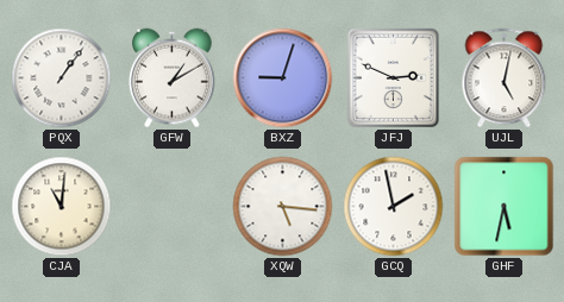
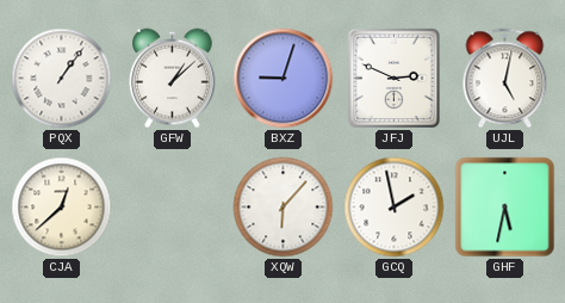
GFW: 1:10 -> 1:08 (173, 79)
CJA: 11:01 -> 12:38 (62, 208)
XQW: 5:16 -> 6:07 (284, 208)
